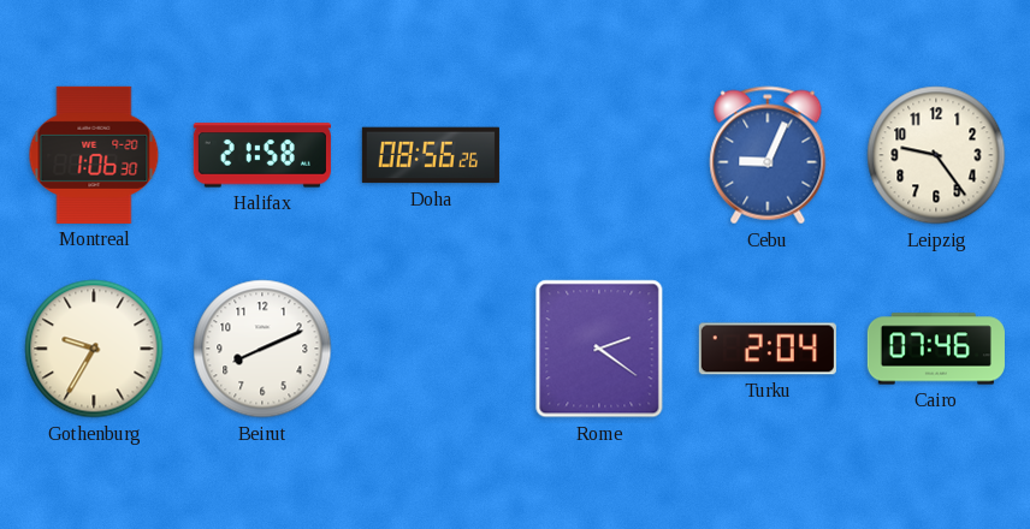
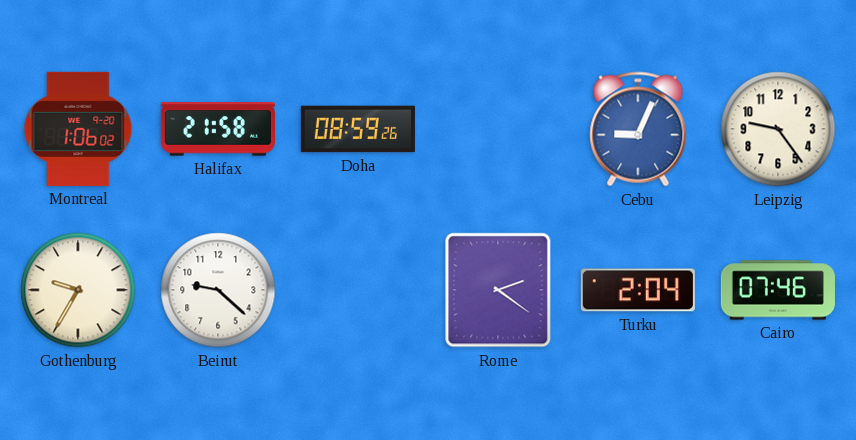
Montreal: 1:06:30 -> 1:06:02 (78, 129)
Doha: 08:56 -> 08:59 (358, 129)
Beirut: 8:11 -> 9:22 (218, 290)
